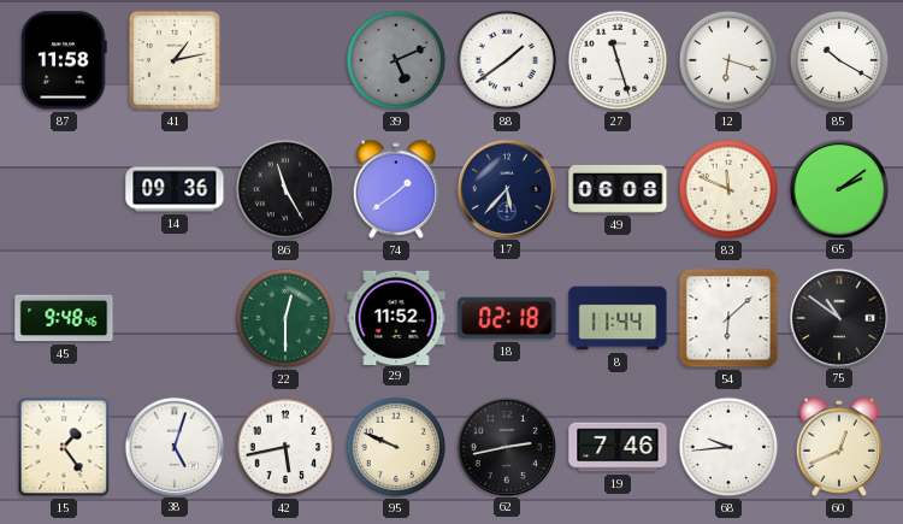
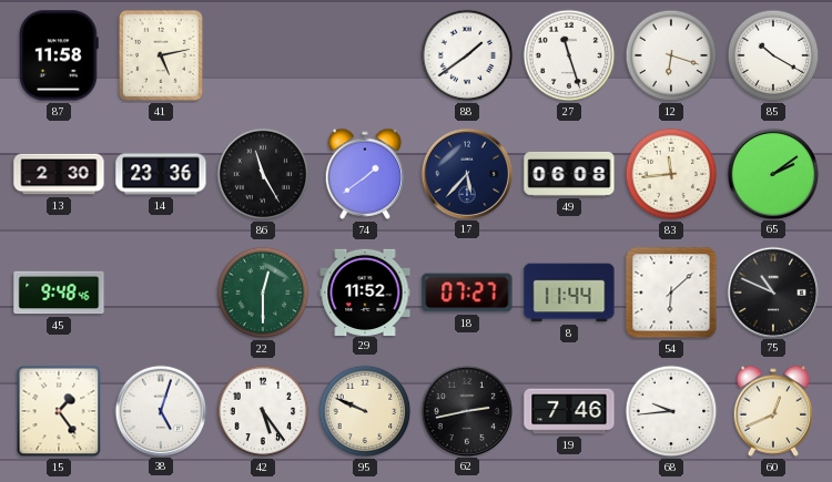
41: 1:13 -> 5:13 (161, 55)
39: 5:11 -> none (396, 60)
13: none -> 2:30 (59, 174)
14: 09:36 -> 23:36 (161, 174)
83: 11:49 -> 11:44 (671, 174)
18: 02:18 -> 07:27 (467, 293)
75: 10:51 -> 10:49 (772, 291)
42: 5:43 -> 5:24 (263, 411)
